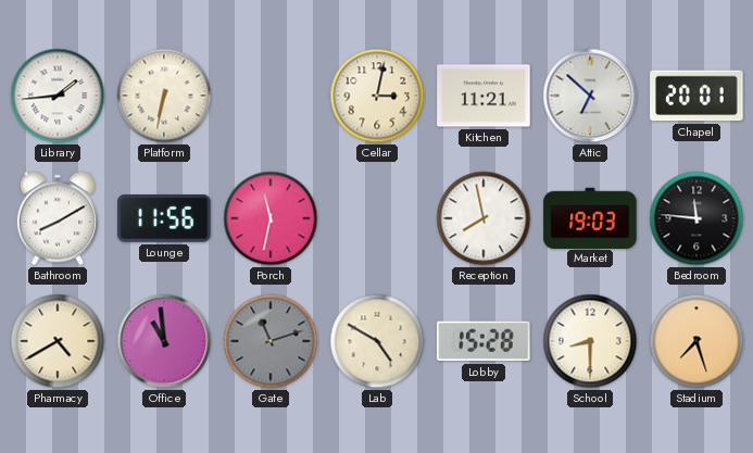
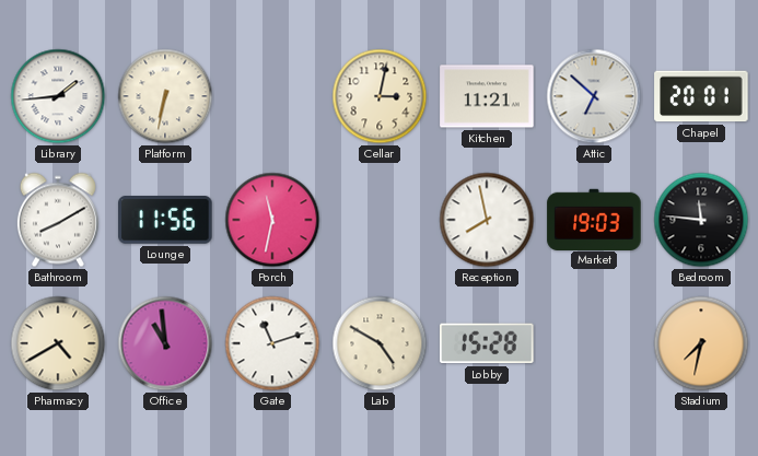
Gate dial: grey -> white (272, 343)
School: 8:30 -> none (590, 341)
Stadium: 7:27 -> 7:32 (701, 343)
